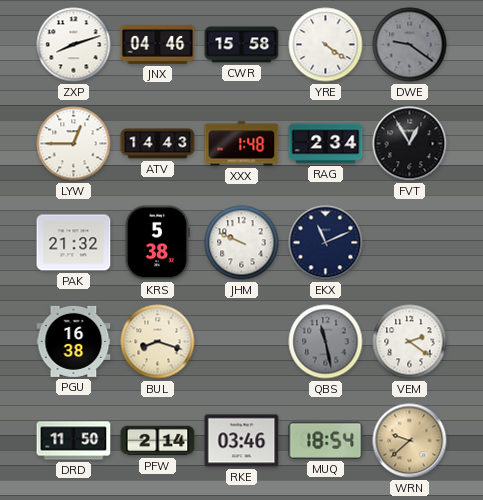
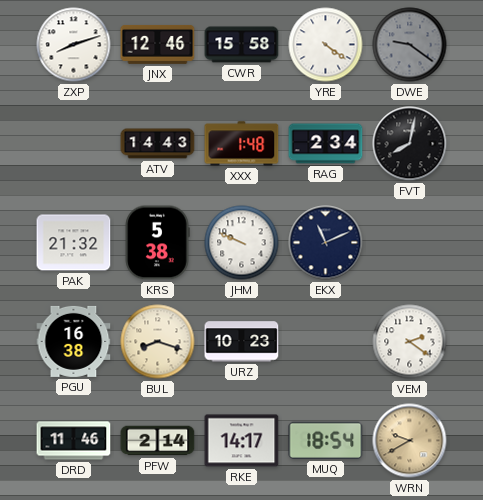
JNX: 04:46 -> 12:46 (158, 44)
LYW: 12:45 -> none (74, 144)
FVT: 12:55 -> 8:02 (410, 144)
URZ: none -> 10:23 (242, 342)
QBS: 11:28 -> none (326, 342)
DRD: 11:50 -> 11:46 (74, 441)
RKE: 03:46 -> 14:17 (242, 441)
WRN: 9:38 -> 9:40 (410, 441)
